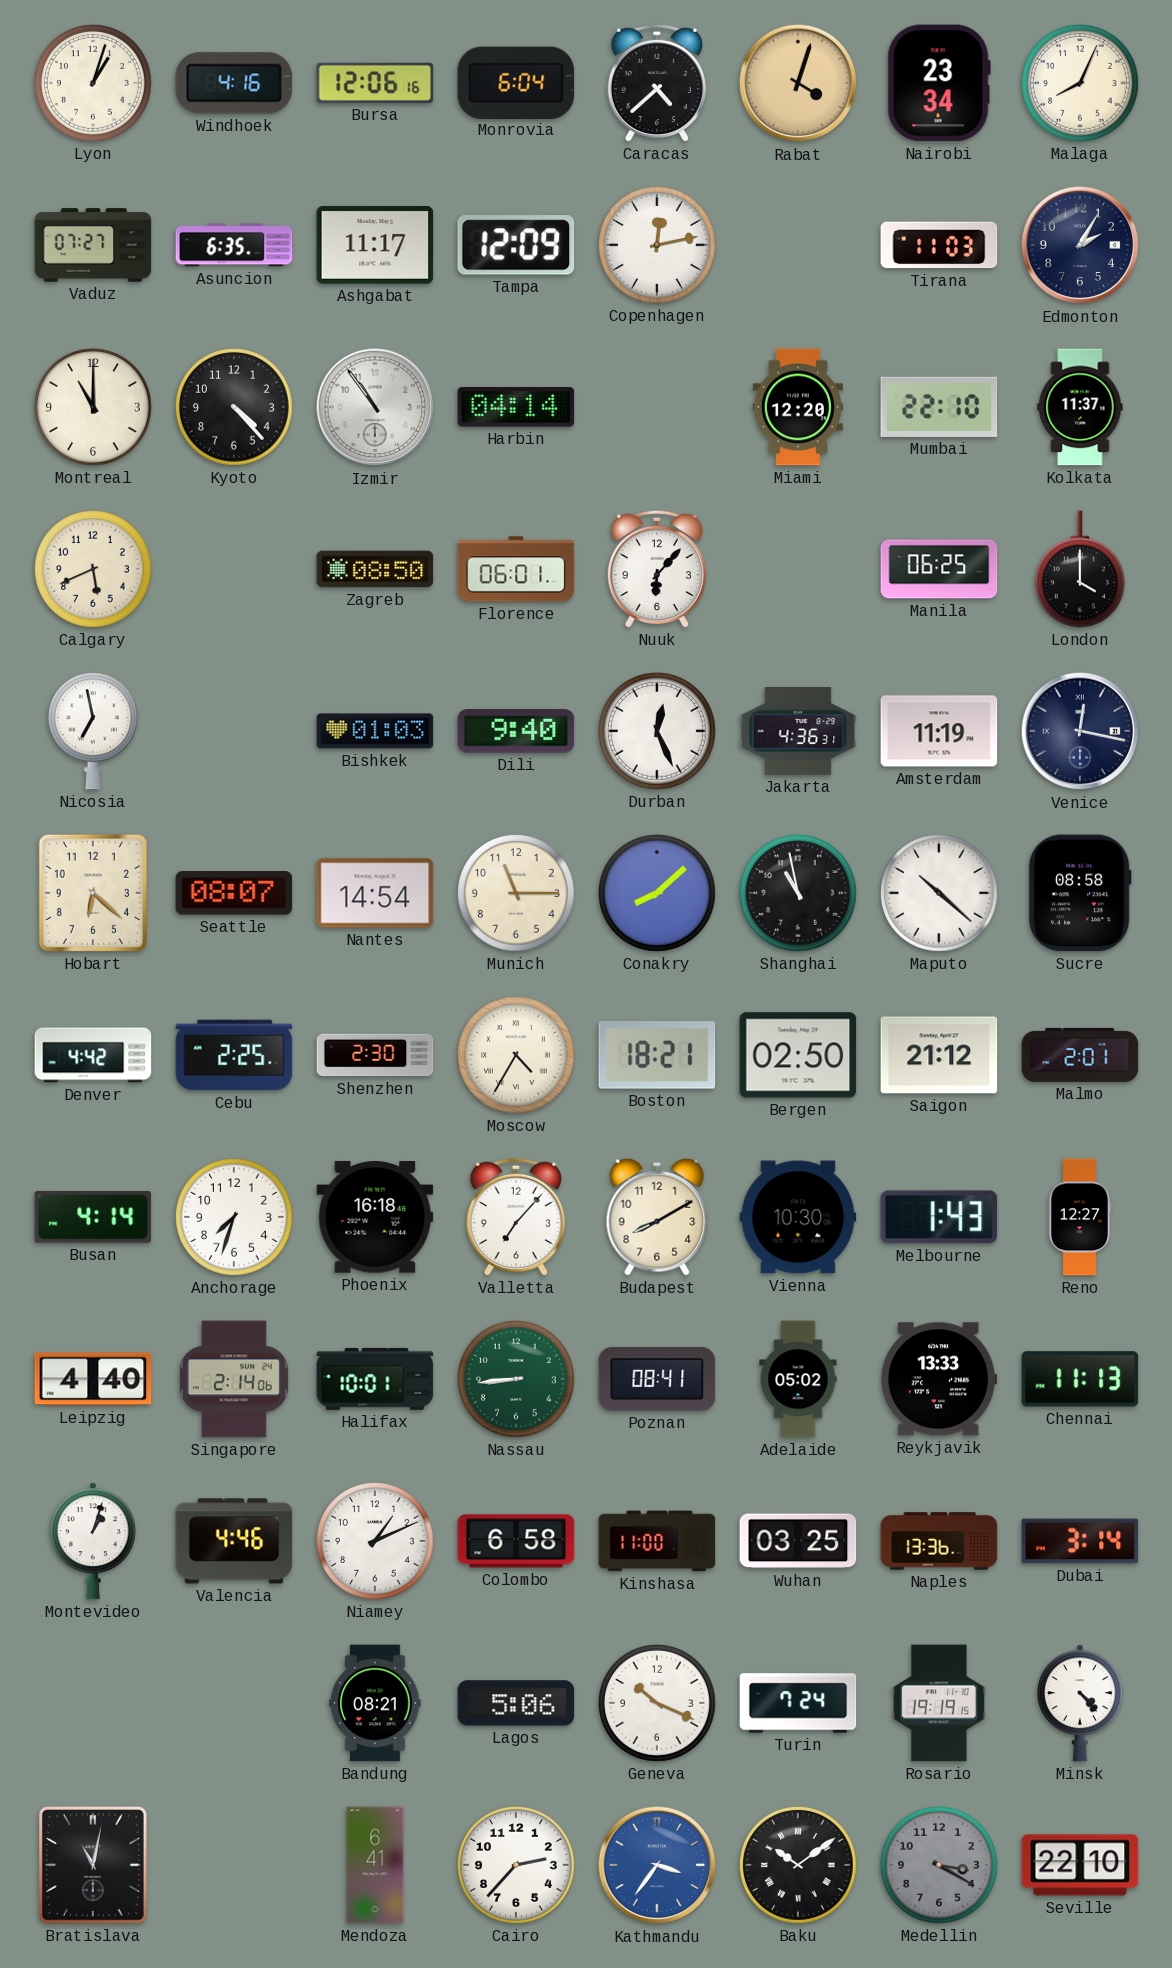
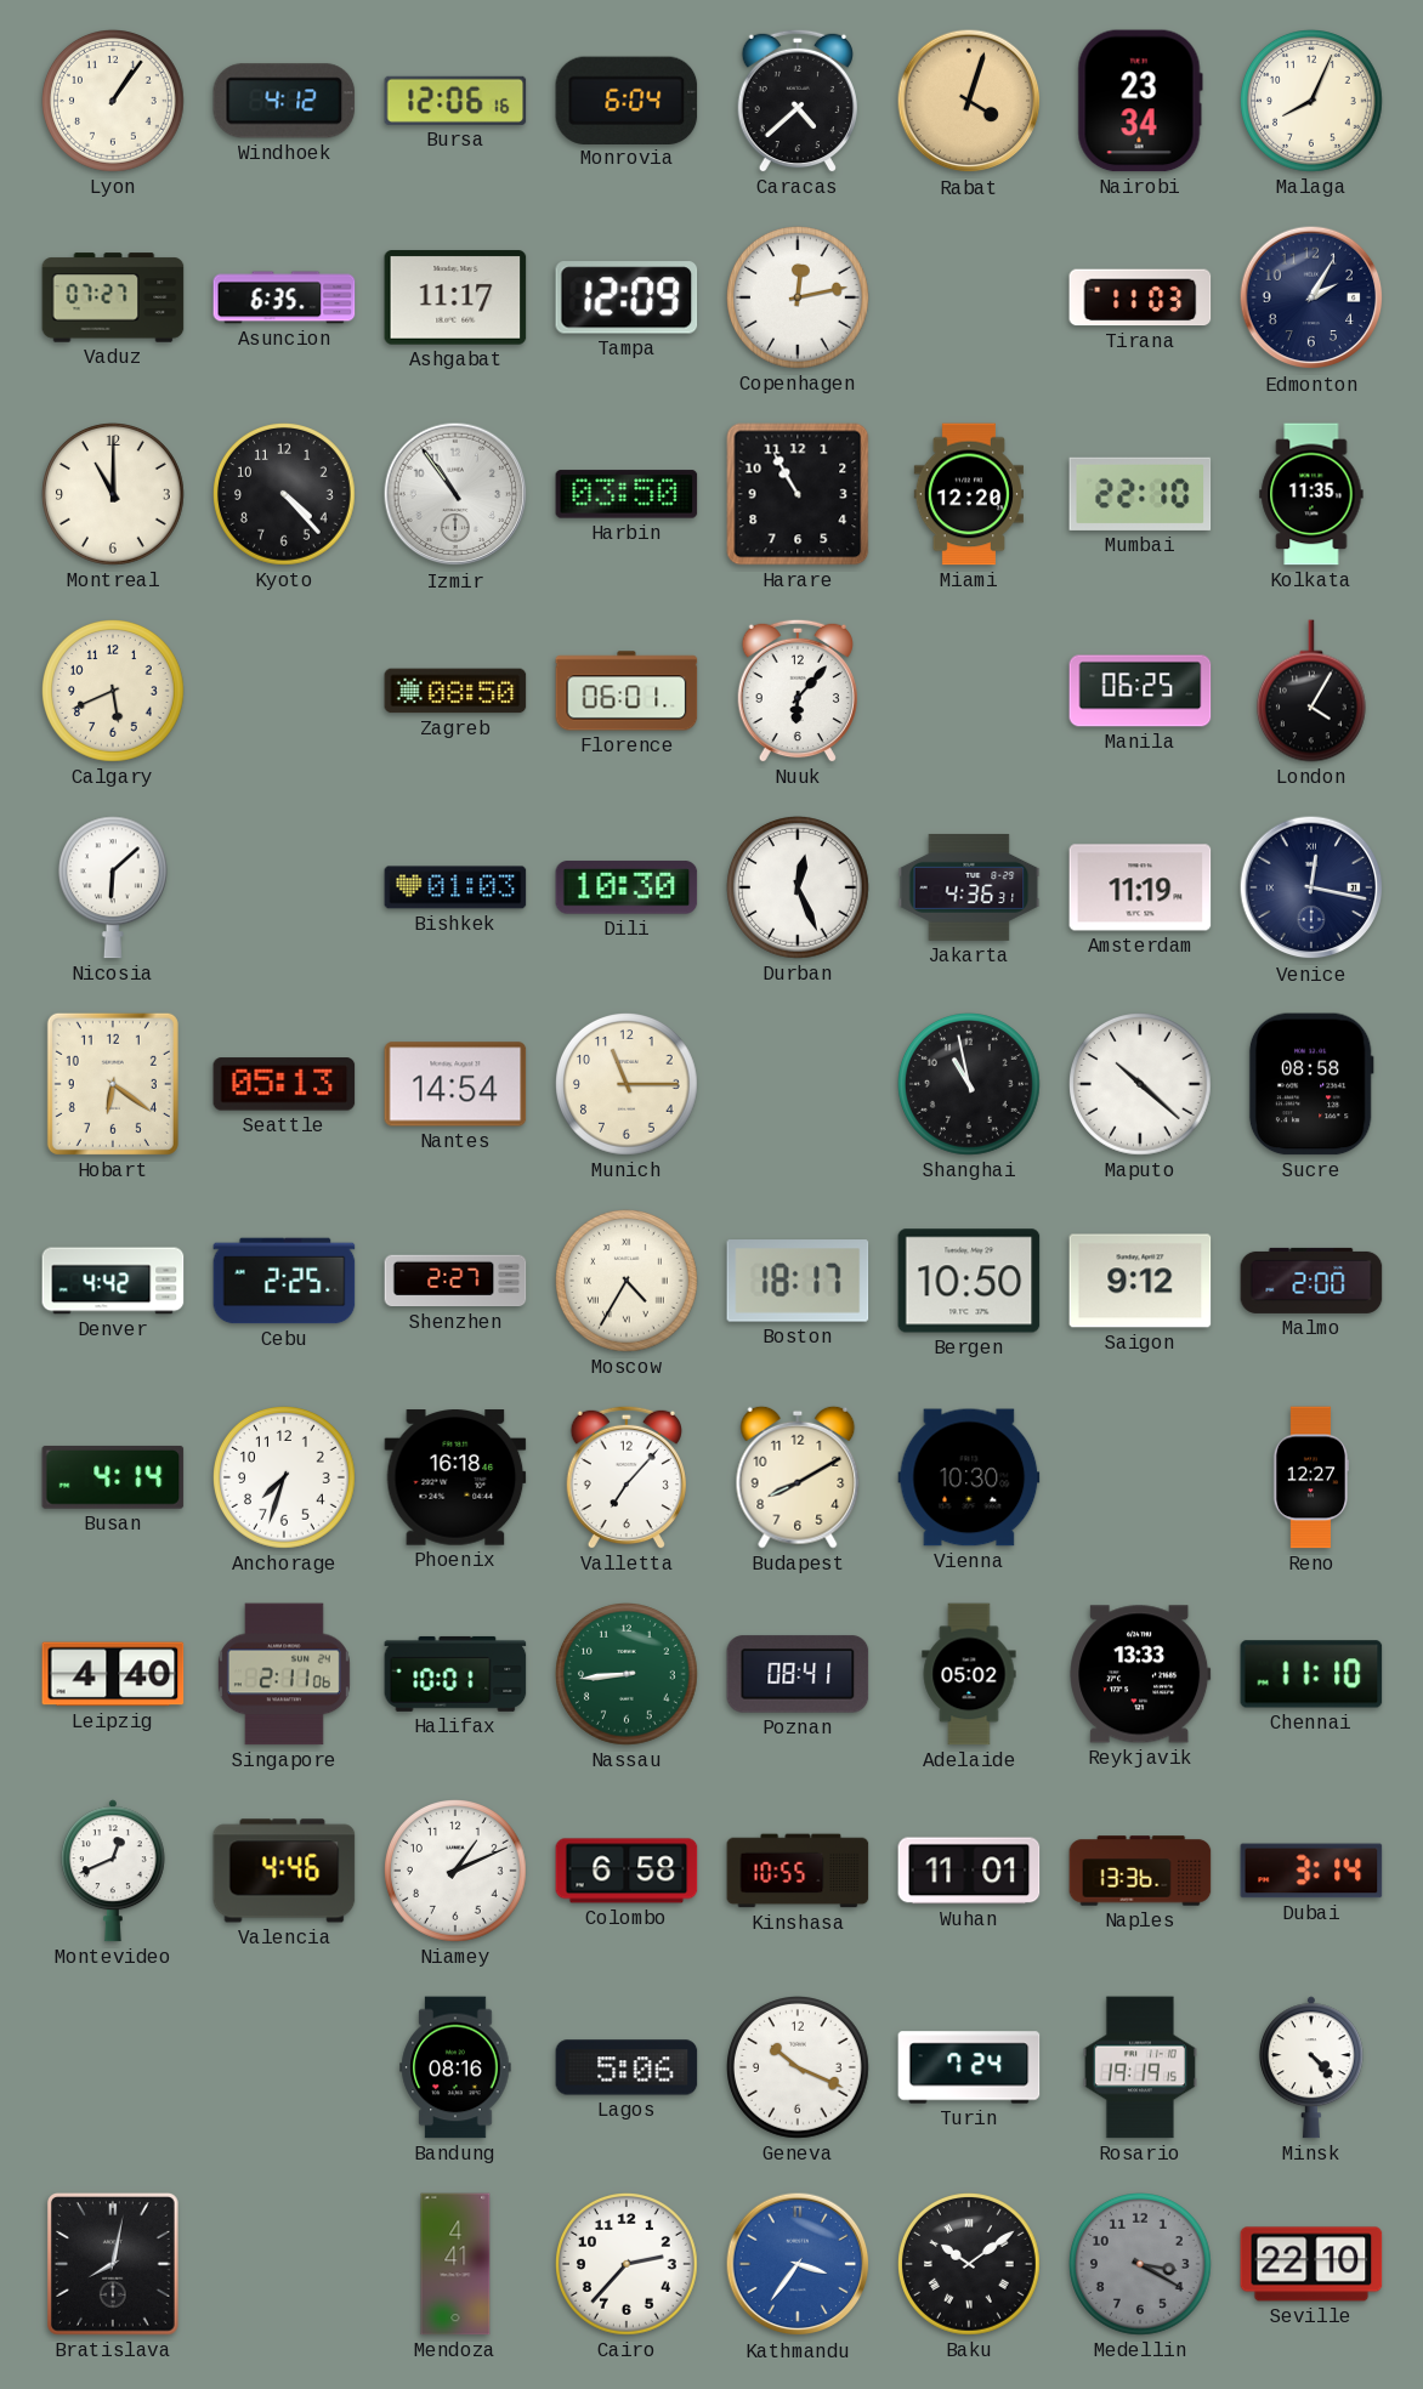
Lyon: 1:03 -> 1:06 (114, 102)
Windhoek: 4:16 -> 4:12 (284, 101)
Harbin: 04:14 -> 03:50 (627, 494)
Harare: none -> 10:55 (798, 494)
Kolkata: 11:37 -> 11:35 (1311, 494)
London: 4:00 -> 4:05 (1311, 691)
Nicosia: 6:58 -> 6:08 (113, 887)
Dili: 9:40 -> 10:30 (627, 887)
Hobart: 6:22 -> 6:21 (113, 1084)
Seattle: 08:07 -> 05:13 (284, 1084)
Conakry: 8:08 -> none (658, 894)
Shenzhen: 2:30 -> 2:27 (455, 1281)
Boston: 18:21 -> 18:17 (798, 1281)
Bergen: 02:50 -> 10:50 (969, 1281)
Saigon: 21:12 -> 9:12 (1140, 1281)
Malmo: 2:01 -> 2:00 (1311, 1281)
Melbourne: 1:43 -> none (939, 1217)
Singapore: 2:14 -> 2:11 (284, 1674)
Chennai: 11:13 -> 11:10 (1311, 1674)
Montevideo: 1:03 -> 12:41 (113, 1871)
Kinshasa: 11:00 -> 10:55 (798, 1871)
Wuhan: 03:25 -> 11:01 (969, 1871)
Bandung: 08:21 -> 08:16 (455, 2067)
Bratislava: 11:02 -> 8:02 (114, 2265)
Mendoza: 6:41 -> 4:41 (455, 2264)
